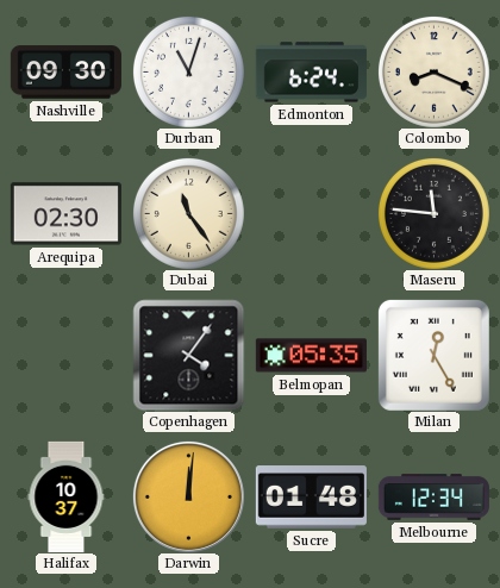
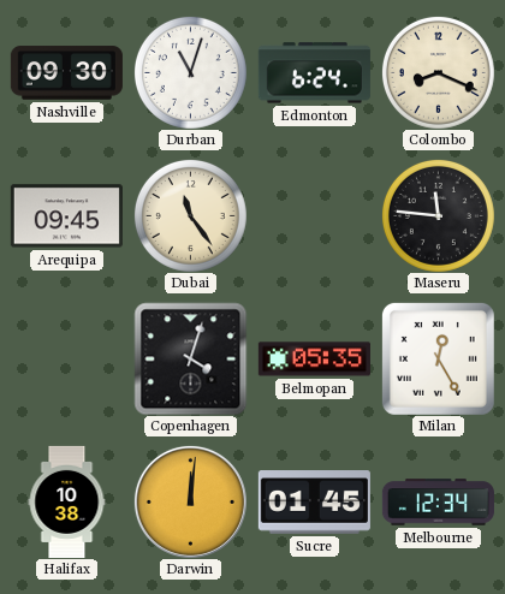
Arequipa: 02:30 -> 09:45 (66, 216)
Copenhagen: 4:06 -> 4:03 (190, 358)
Halifax: 10:37 -> 10:38 (67, 501)
Sucre: 01:48 -> 01:45 (314, 503)
